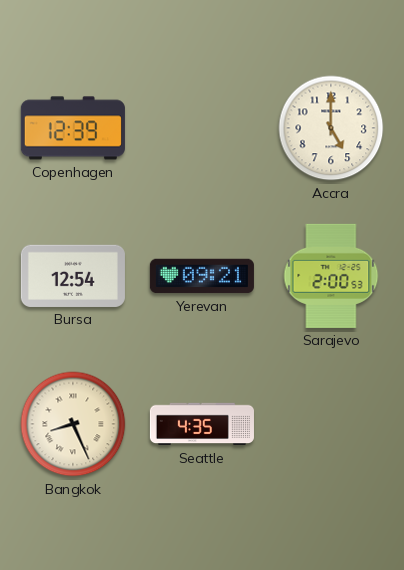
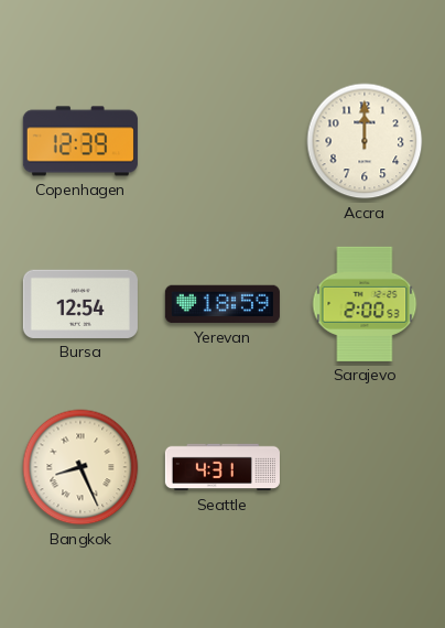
Accra: 5:00 -> 12:00 (365, 141)
Yerevan: 09:21 -> 18:59 (223, 304)
Seattle: 4:35 -> 4:31 (223, 467)
